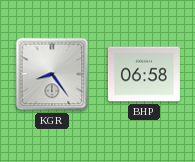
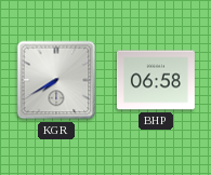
KGR: 8:24 -> 7:40 (56, 80)
